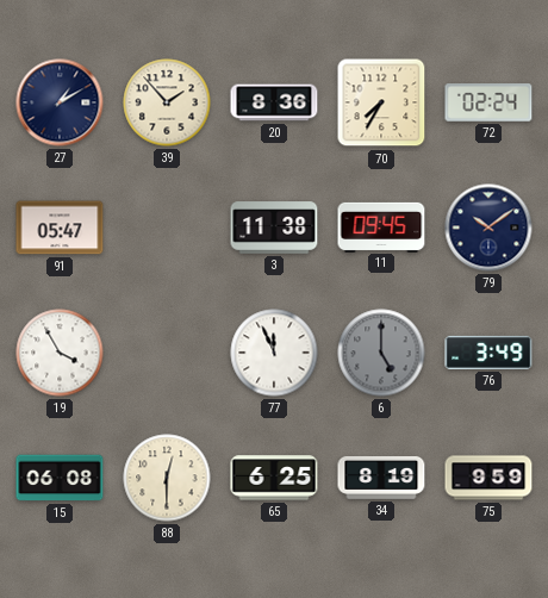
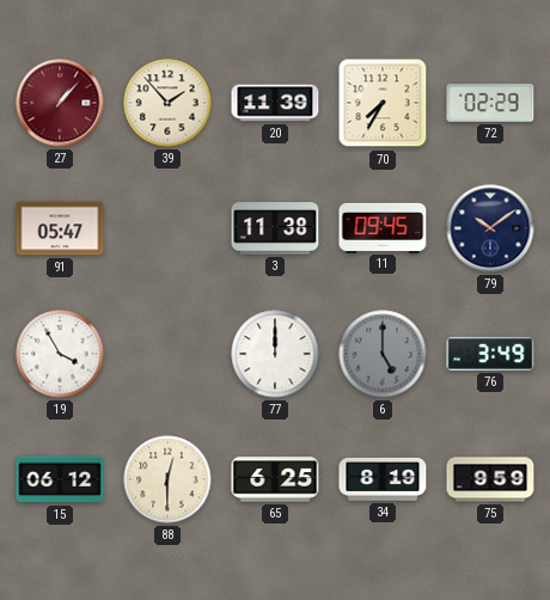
27: 1:10 -> 1:07 (60, 103)
27 dial: navy -> burgundy (60, 103)
20: 8:36 -> 11:39 (275, 103)
72: 02:24 -> 02:29 (490, 103)
77: 11:56 -> 12:00 (275, 354)
15: 06:08 -> 06:12 (60, 479)
